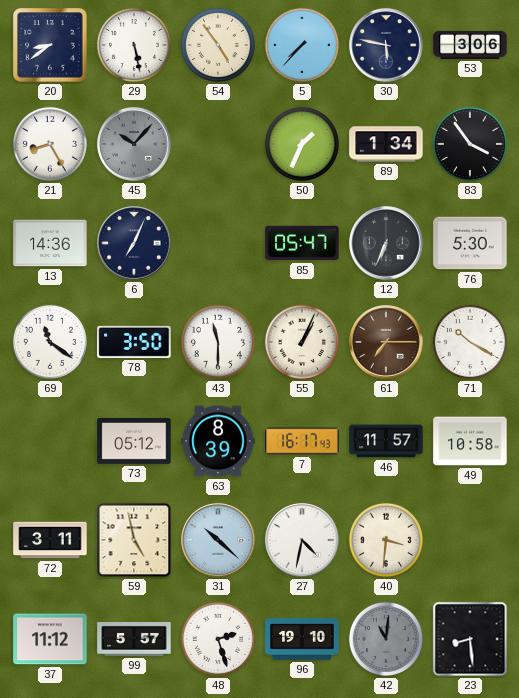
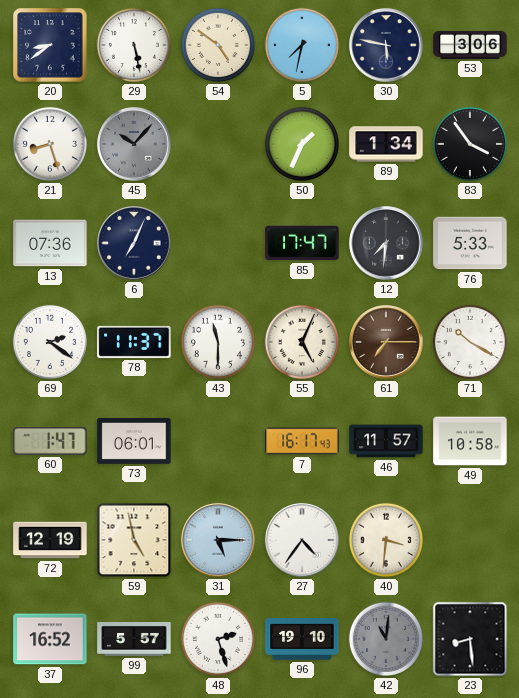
54: 4:54 -> 4:51 (218, 45)
5: 7:37 -> 7:32 (302, 45)
21: 8:25 -> 8:27 (50, 144)
13: 14:36 -> 07:36 (50, 243)
85: 05:47 -> 17:47 (302, 243)
12: 6:34 -> 7:31 (386, 243)
76: 5:30 -> 5:33 (470, 243)
69: 11:21 -> 2:21 (50, 342)
78: 3:50 -> 11:37 (134, 342)
55: 1:04 -> 5:04 (302, 342)
60: none -> 1:47 (50, 441)
73: 05:12 -> 06:01 (134, 441)
63: 8:39 -> none (218, 441)
72: 3:11 -> 12:19 (50, 540)
31: 10:22 -> 5:15 (218, 540)
27: 4:32 -> 4:36 (302, 540)
37: 11:12 -> 16:52 (50, 639)
